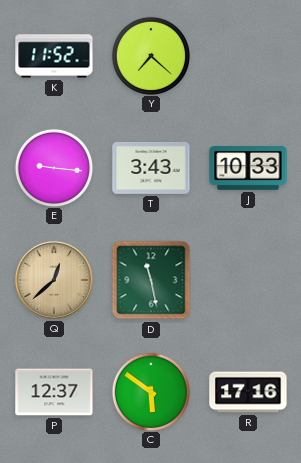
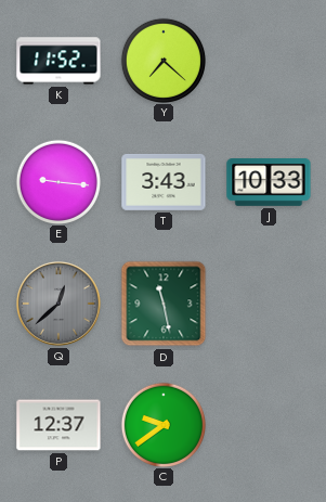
Q dial: champagne -> grey (58, 304)
C: 5:51 -> 9:39 (162, 424)
R: 17:16 -> none (248, 392)
